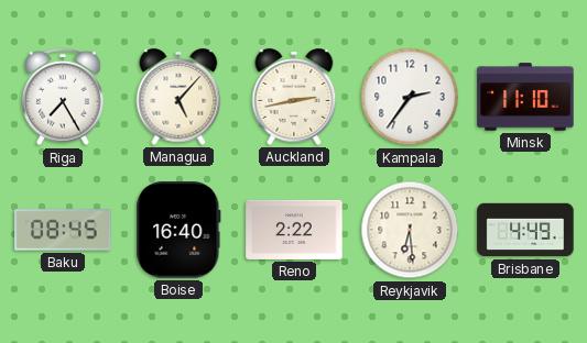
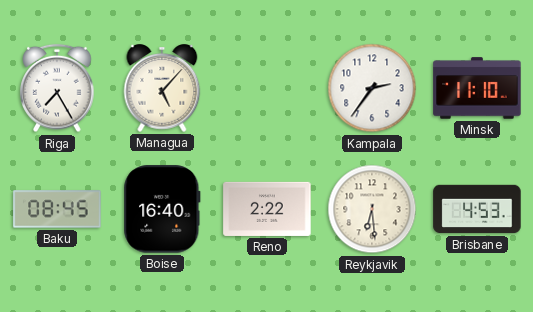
Auckland: 2:43 -> none (294, 97)
Brisbane: 4:49 -> 4:53 (477, 209)
